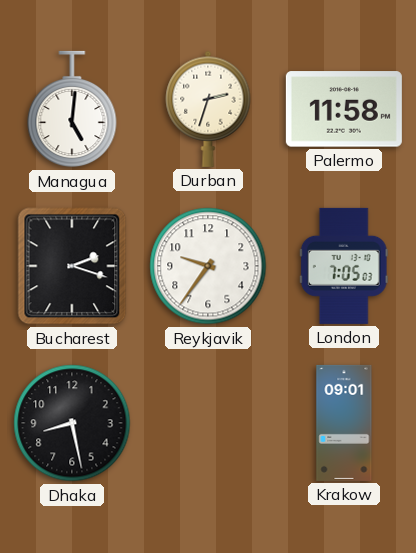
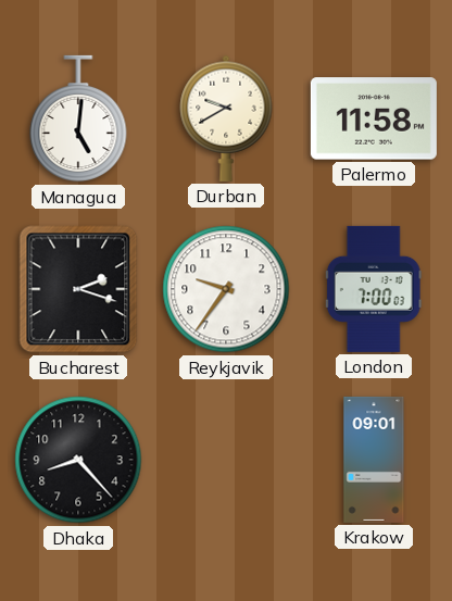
Durban: 2:33 -> 9:40 (226, 118)
London: 7:05 -> 7:00 (374, 289)
Dhaka: 8:28 -> 8:23 (78, 460)
